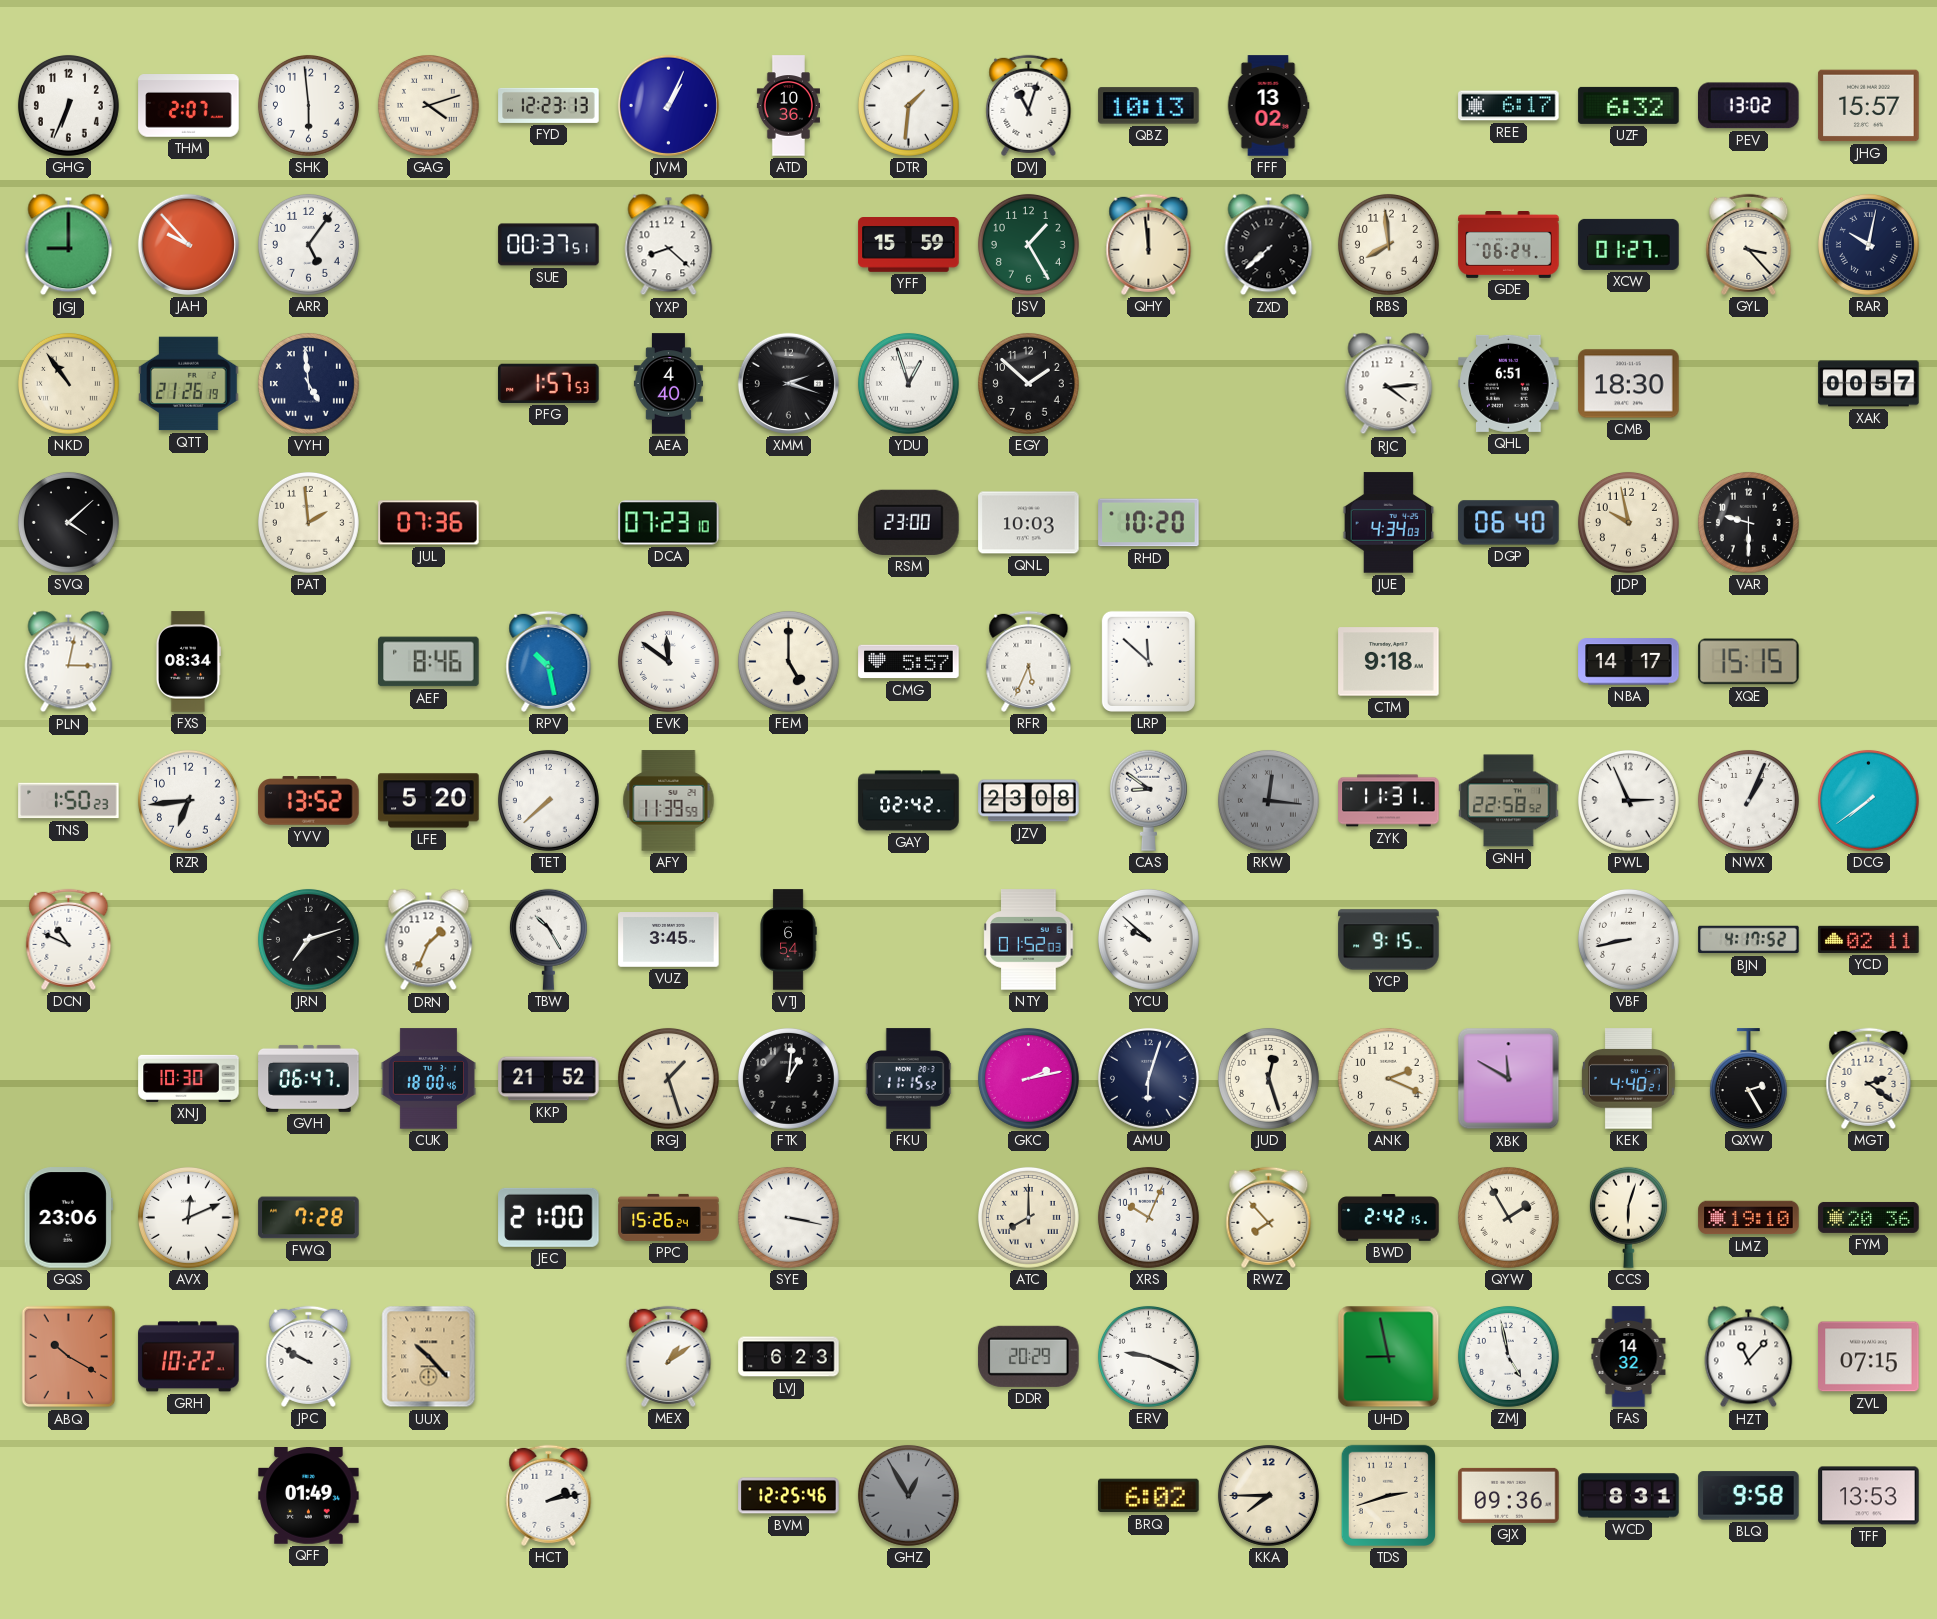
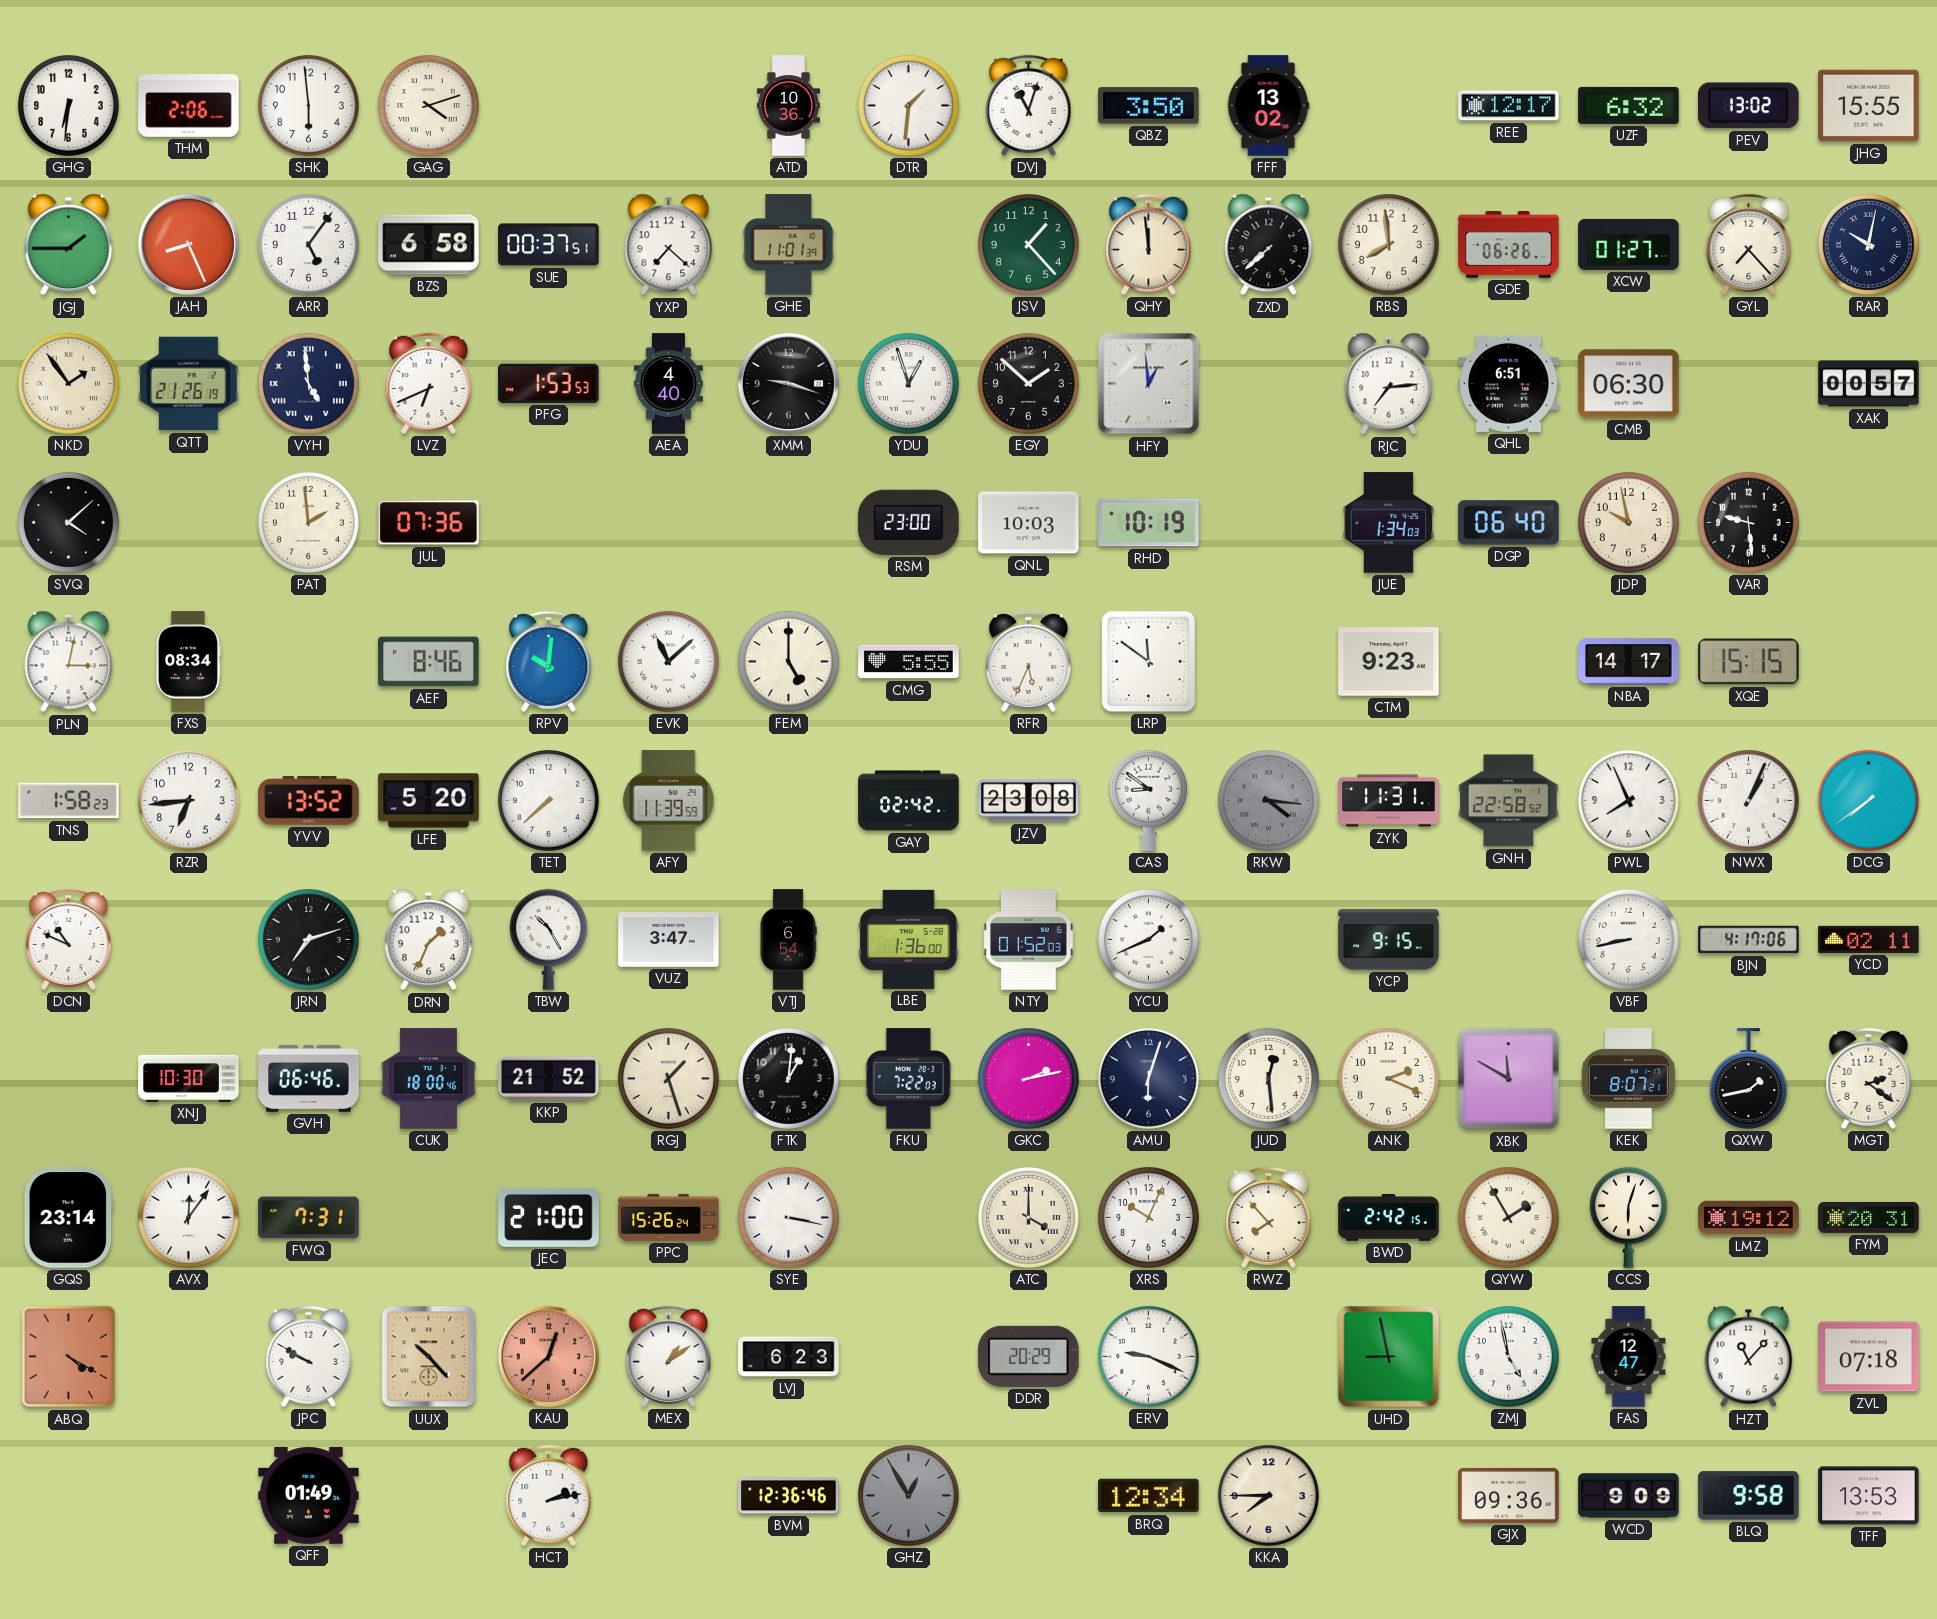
GHG: 6:34 -> 6:31 (68, 105)
THM: 2:07 -> 2:06 (189, 106)
FYD: 12:23 -> none (549, 105)
JVM: 1:04 -> none (668, 105)
QBZ: 10:13 -> 3:50 (1149, 106)
REE: 6:17 -> 12:17 (1509, 106)
JHG: 15:57 -> 15:55 (1869, 106)
JGJ: 9:00 -> 1:45 (69, 245)
JAH: 9:53 -> 8:26 (188, 244)
BZS: none -> 6:58 (429, 245)
YXP: 8:22 -> 7:22 (669, 245)
GHE: none -> 11:01 (789, 245)
YFF: 15:59 -> none (909, 245)
JSV: 1:25 -> 1:23 (1028, 244)
GDE: 06:24 -> 06:26 (1509, 245)
GYL: 3:23 -> 7:23 (1749, 244)
NKD: 10:54 -> 1:54 (68, 383)
LVZ: none -> 6:41 (429, 383)
PFG: 1:57 -> 1:53 (549, 383)
XMM: 2:18 -> 9:18 (788, 383)
HFY: none -> 12:59 (1149, 384)
RJC: 4:14 -> 7:14 (1389, 384)
CMB: 18:30 -> 06:30 (1629, 384)
DCA: 07:23 -> none (669, 523)
RHD: 10:20 -> 10:19 (1149, 523)
JUE: 4:34 -> 1:34 (1389, 523)
VAR: 9:30 -> 9:29 (1748, 522)
RPV: 10:28 -> 10:01 (549, 661)
EVK: 11:51 -> 11:08 (668, 661)
CMG: 5:57 -> 5:55 (909, 662)
LRP: 11:52 -> 11:51 (1148, 661)
CTM: 9:18 -> 9:23 (1389, 662)
TNS: 1:50 -> 1:58 (69, 801)
RKW: 12:16 -> 4:16 (1268, 800)
PWL: 2:56 -> 7:56 (1628, 800)
VUZ: 3:45 -> 3:47 (669, 940)
LBE: none -> 1:36 (909, 939)
YCU: 9:52 -> 1:41 (1148, 939)
BJN: 4:17:52 -> 4:17:06 (1749, 940)
GVH: 06:47 -> 06:46 (309, 1078)
FKU: 11:15 -> 7:22 (908, 1079)
JUD: 12:27 -> 12:29 (1268, 1078)
KEK: 4:40 -> 8:07 (1629, 1079)
QXW: 2:25 -> 1:43 (1748, 1079)
GQS: 23:06 -> 23:14 (68, 1218)
AVX: 12:11 -> 12:06 (188, 1217)
FWQ: 7:28 -> 7:31 (309, 1218)
ATC: 8:00 -> 4:00 (1028, 1217)
LMZ: 19:10 -> 19:12 (1749, 1218)
FYM: 20:36 -> 20:31 (1869, 1217)
ABQ: 10:20 -> 4:20 (69, 1357)
GRH: 10:22 -> none (189, 1357)
KAU: none -> 12:38 (548, 1356)
FAS: 14:32 -> 12:47 (1629, 1357)
ZVL: 07:15 -> 07:18 (1869, 1357)
BVM: 12:25 -> 12:36 (789, 1496)
BRQ: 6:02 -> 12:34 (1149, 1496)
TDS: 2:42 -> none (1388, 1495)
WCD: 8:31 -> 9:09 (1629, 1496)
